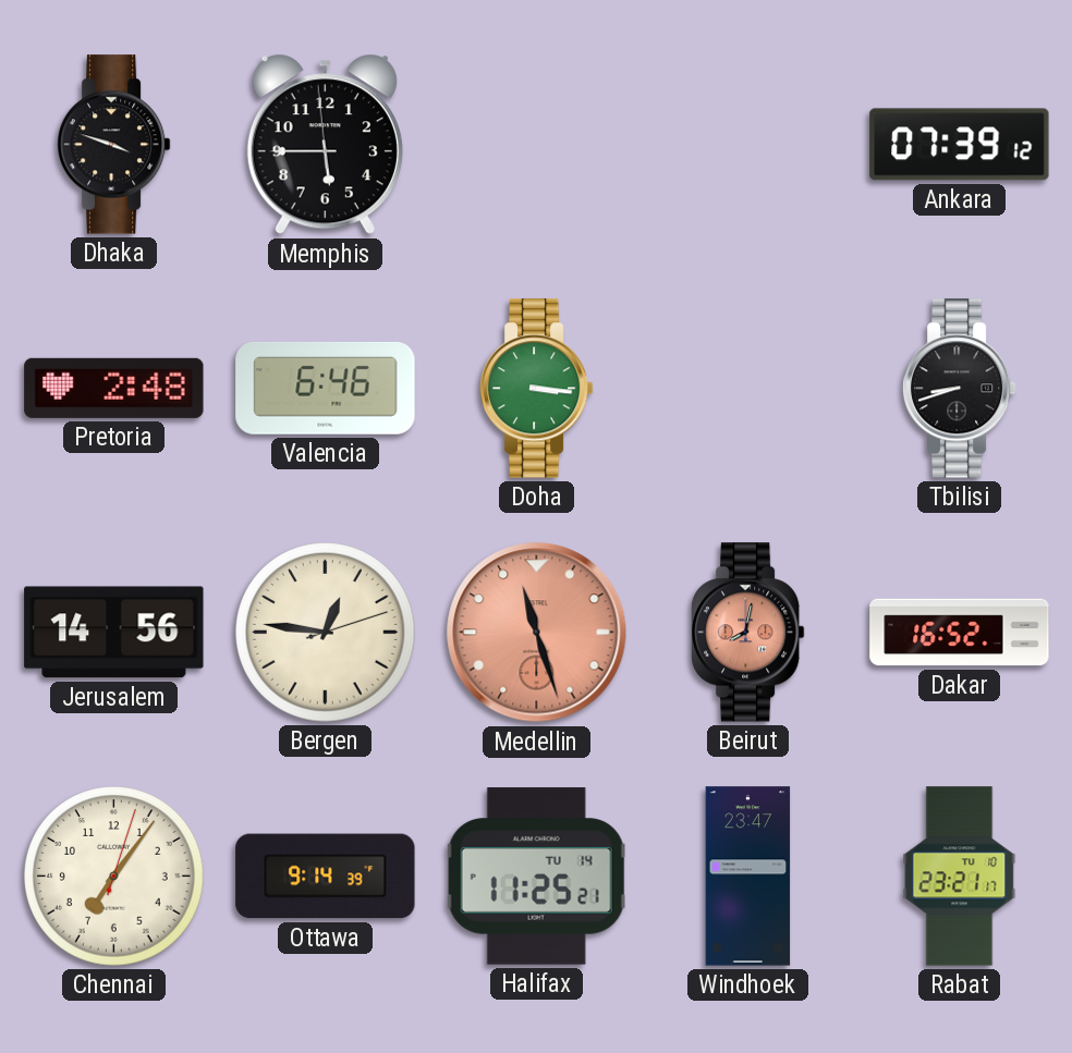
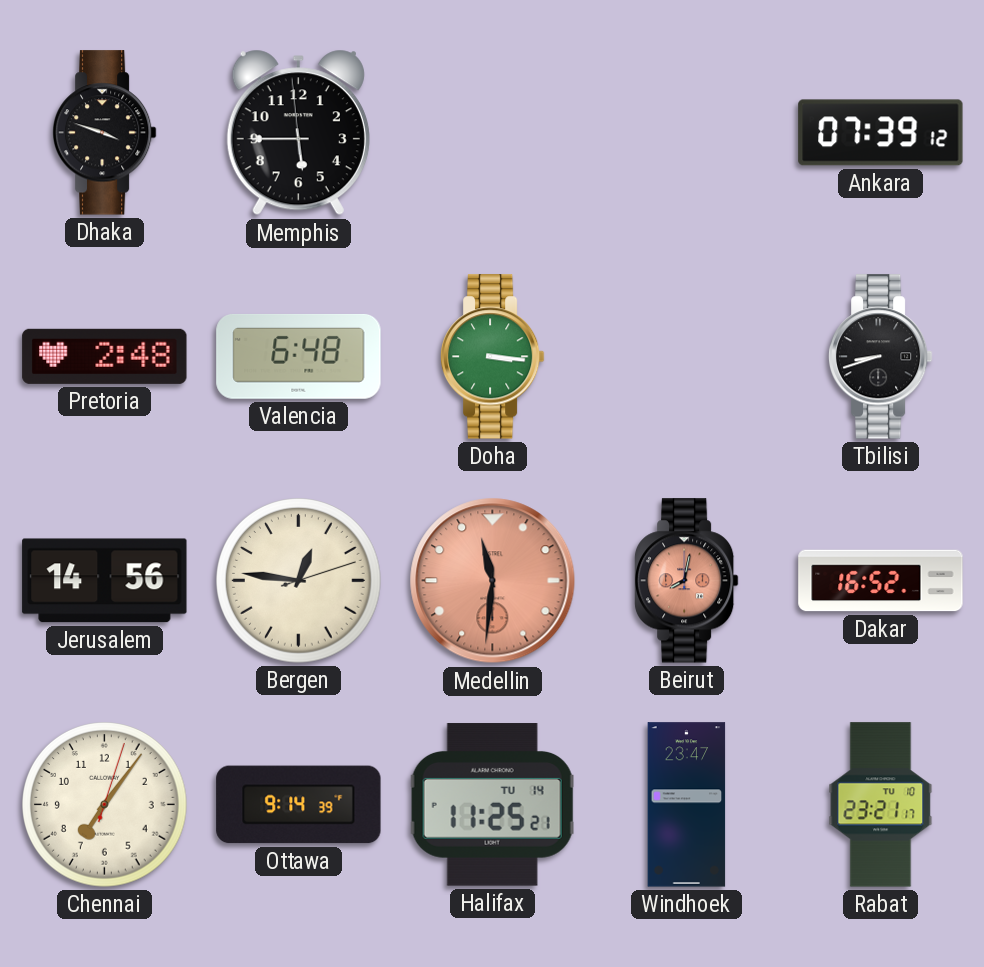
Valencia: 6:46 -> 6:48 (299, 356)
Medellin: 11:27 -> 11:31 (493, 581)
